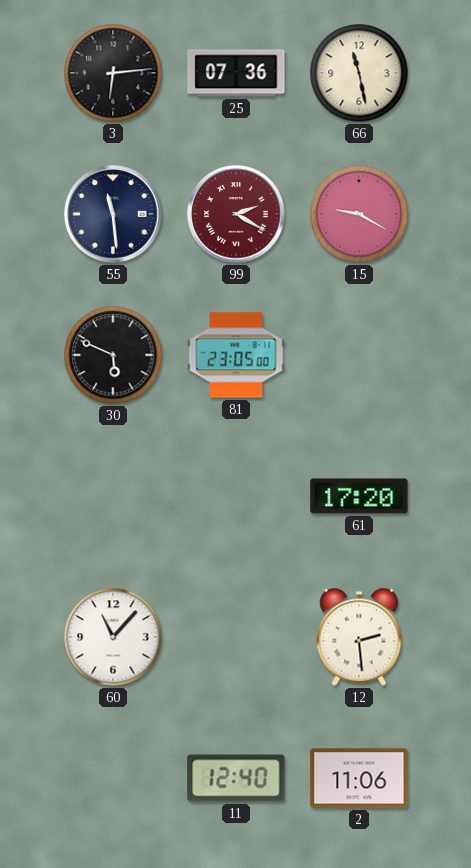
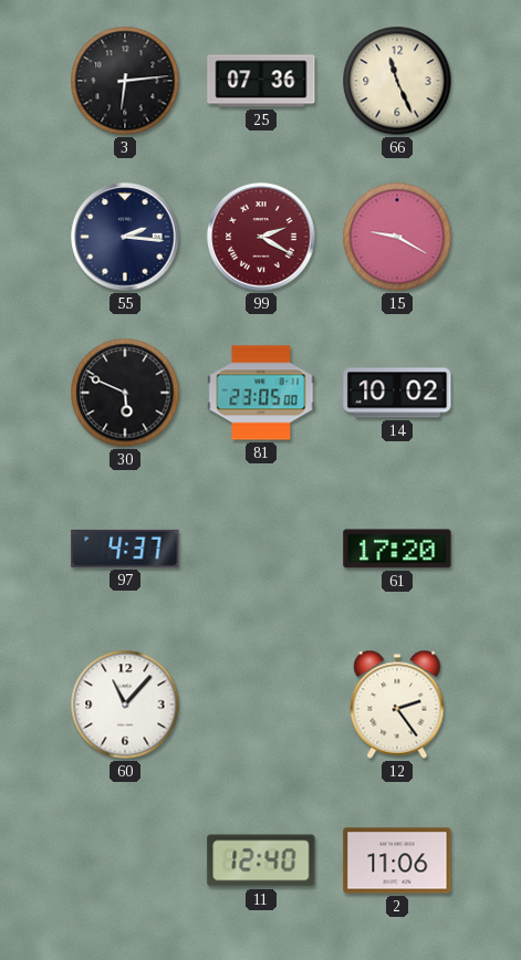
66: 11:28 -> 11:26 (397, 81)
55: 11:29 -> 2:16 (125, 237)
14: none -> 10:02 (397, 393)
97: none -> 4:37 (125, 549)
12: 2:29 -> 2:24 (397, 705)
